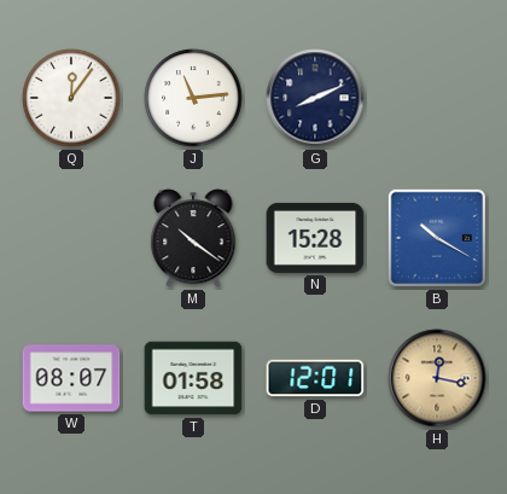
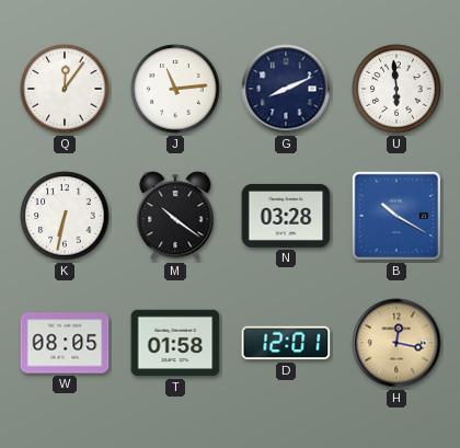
U: none -> 5:59 (396, 89)
K: none -> 6:32 (65, 216)
N: 15:28 -> 03:28 (286, 216)
W: 08:07 -> 08:05 (65, 343)
